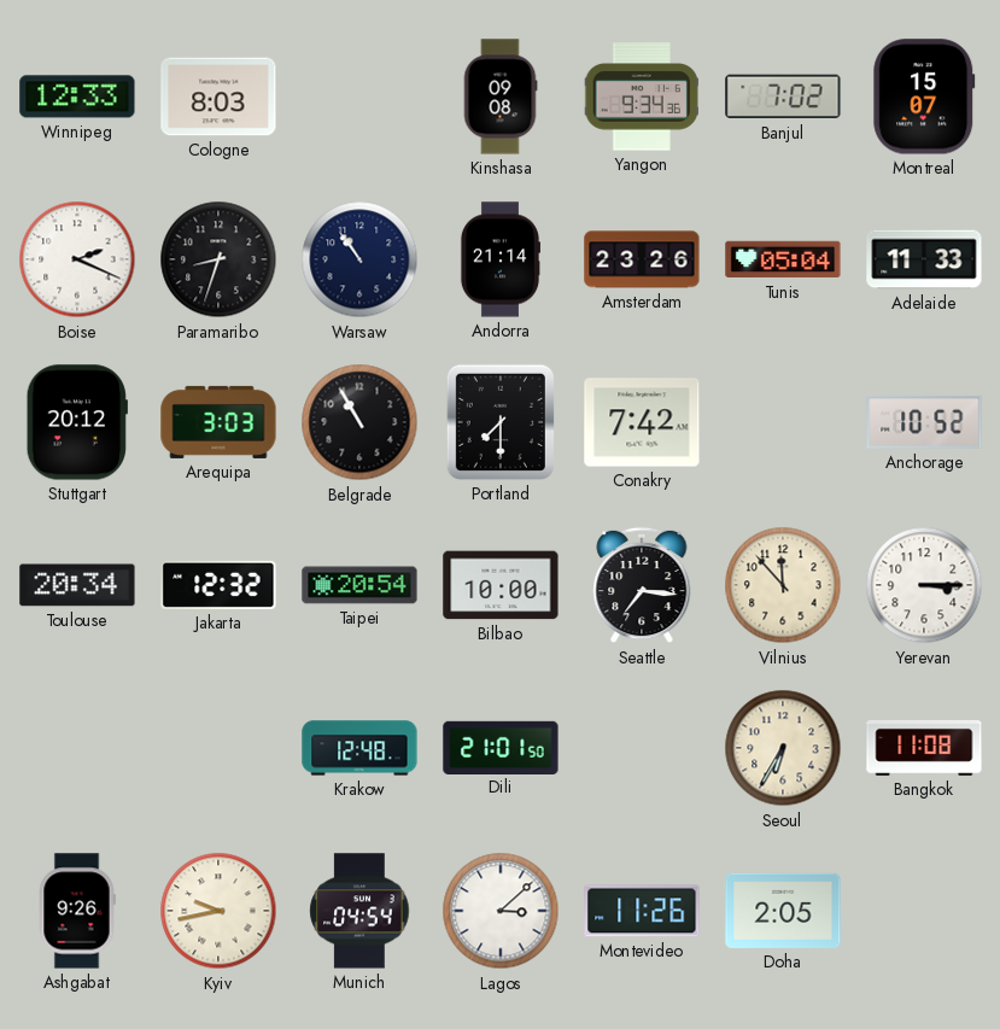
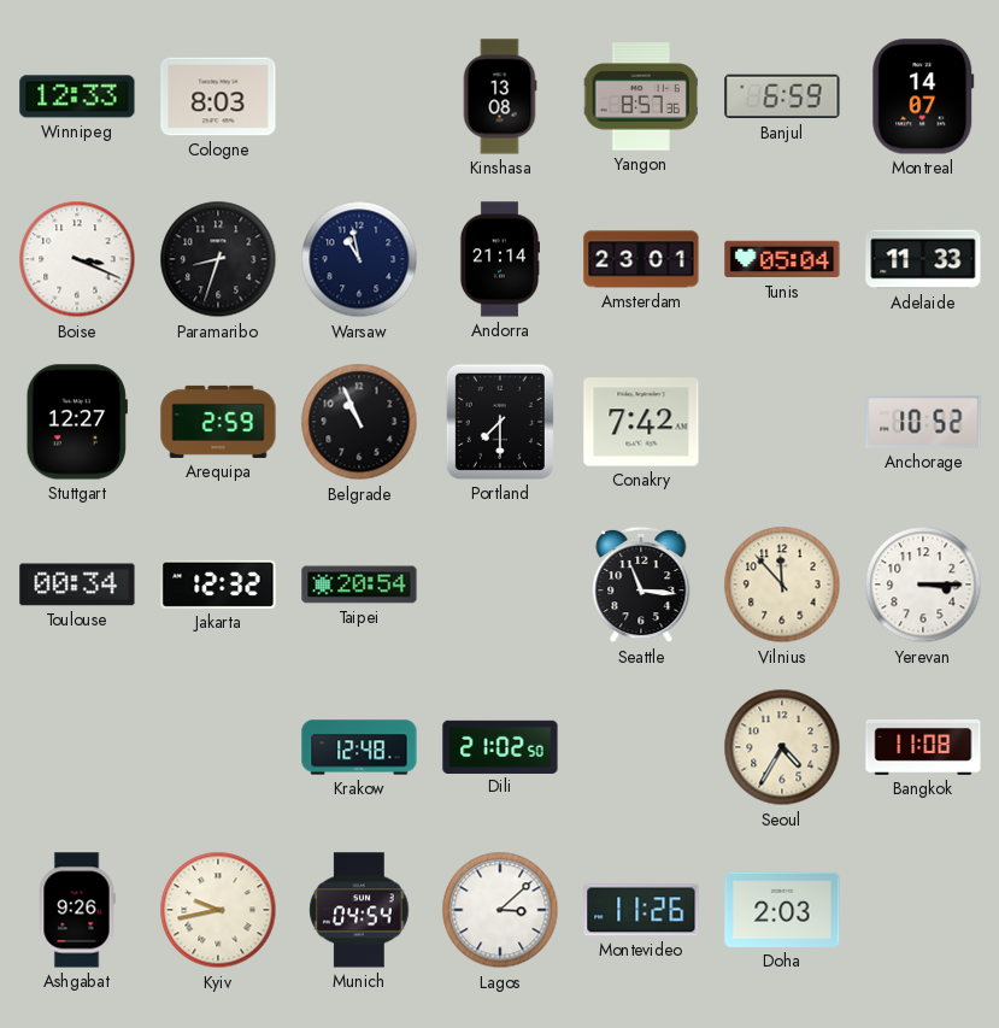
Kinshasa: 09:08 -> 13:08 (500, 96)
Yangon: 9:34 -> 8:57 (641, 96)
Banjul: 7:02 -> 6:59 (782, 96)
Montreal: 15:07 -> 14:07 (923, 96)
Boise: 2:19 -> 3:19 (77, 259)
Warsaw: 10:54 -> 10:58 (359, 259)
Amsterdam: 23:26 -> 23:01 (641, 259)
Stuttgart: 20:12 -> 12:27 (77, 422)
Arequipa: 3:03 -> 2:59 (218, 422)
Belgrade: 10:55 -> 10:56 (359, 422)
Toulouse: 20:34 -> 00:34 (77, 585)
Bilbao: 10:00 -> none (501, 585)
Seattle: 7:16 -> 11:16 (641, 585)
Dili: 21:01 -> 21:02 (500, 746)
Seoul: 6:35 -> 4:35 (782, 747)
Doha: 2:05 -> 2:03 (782, 910)
